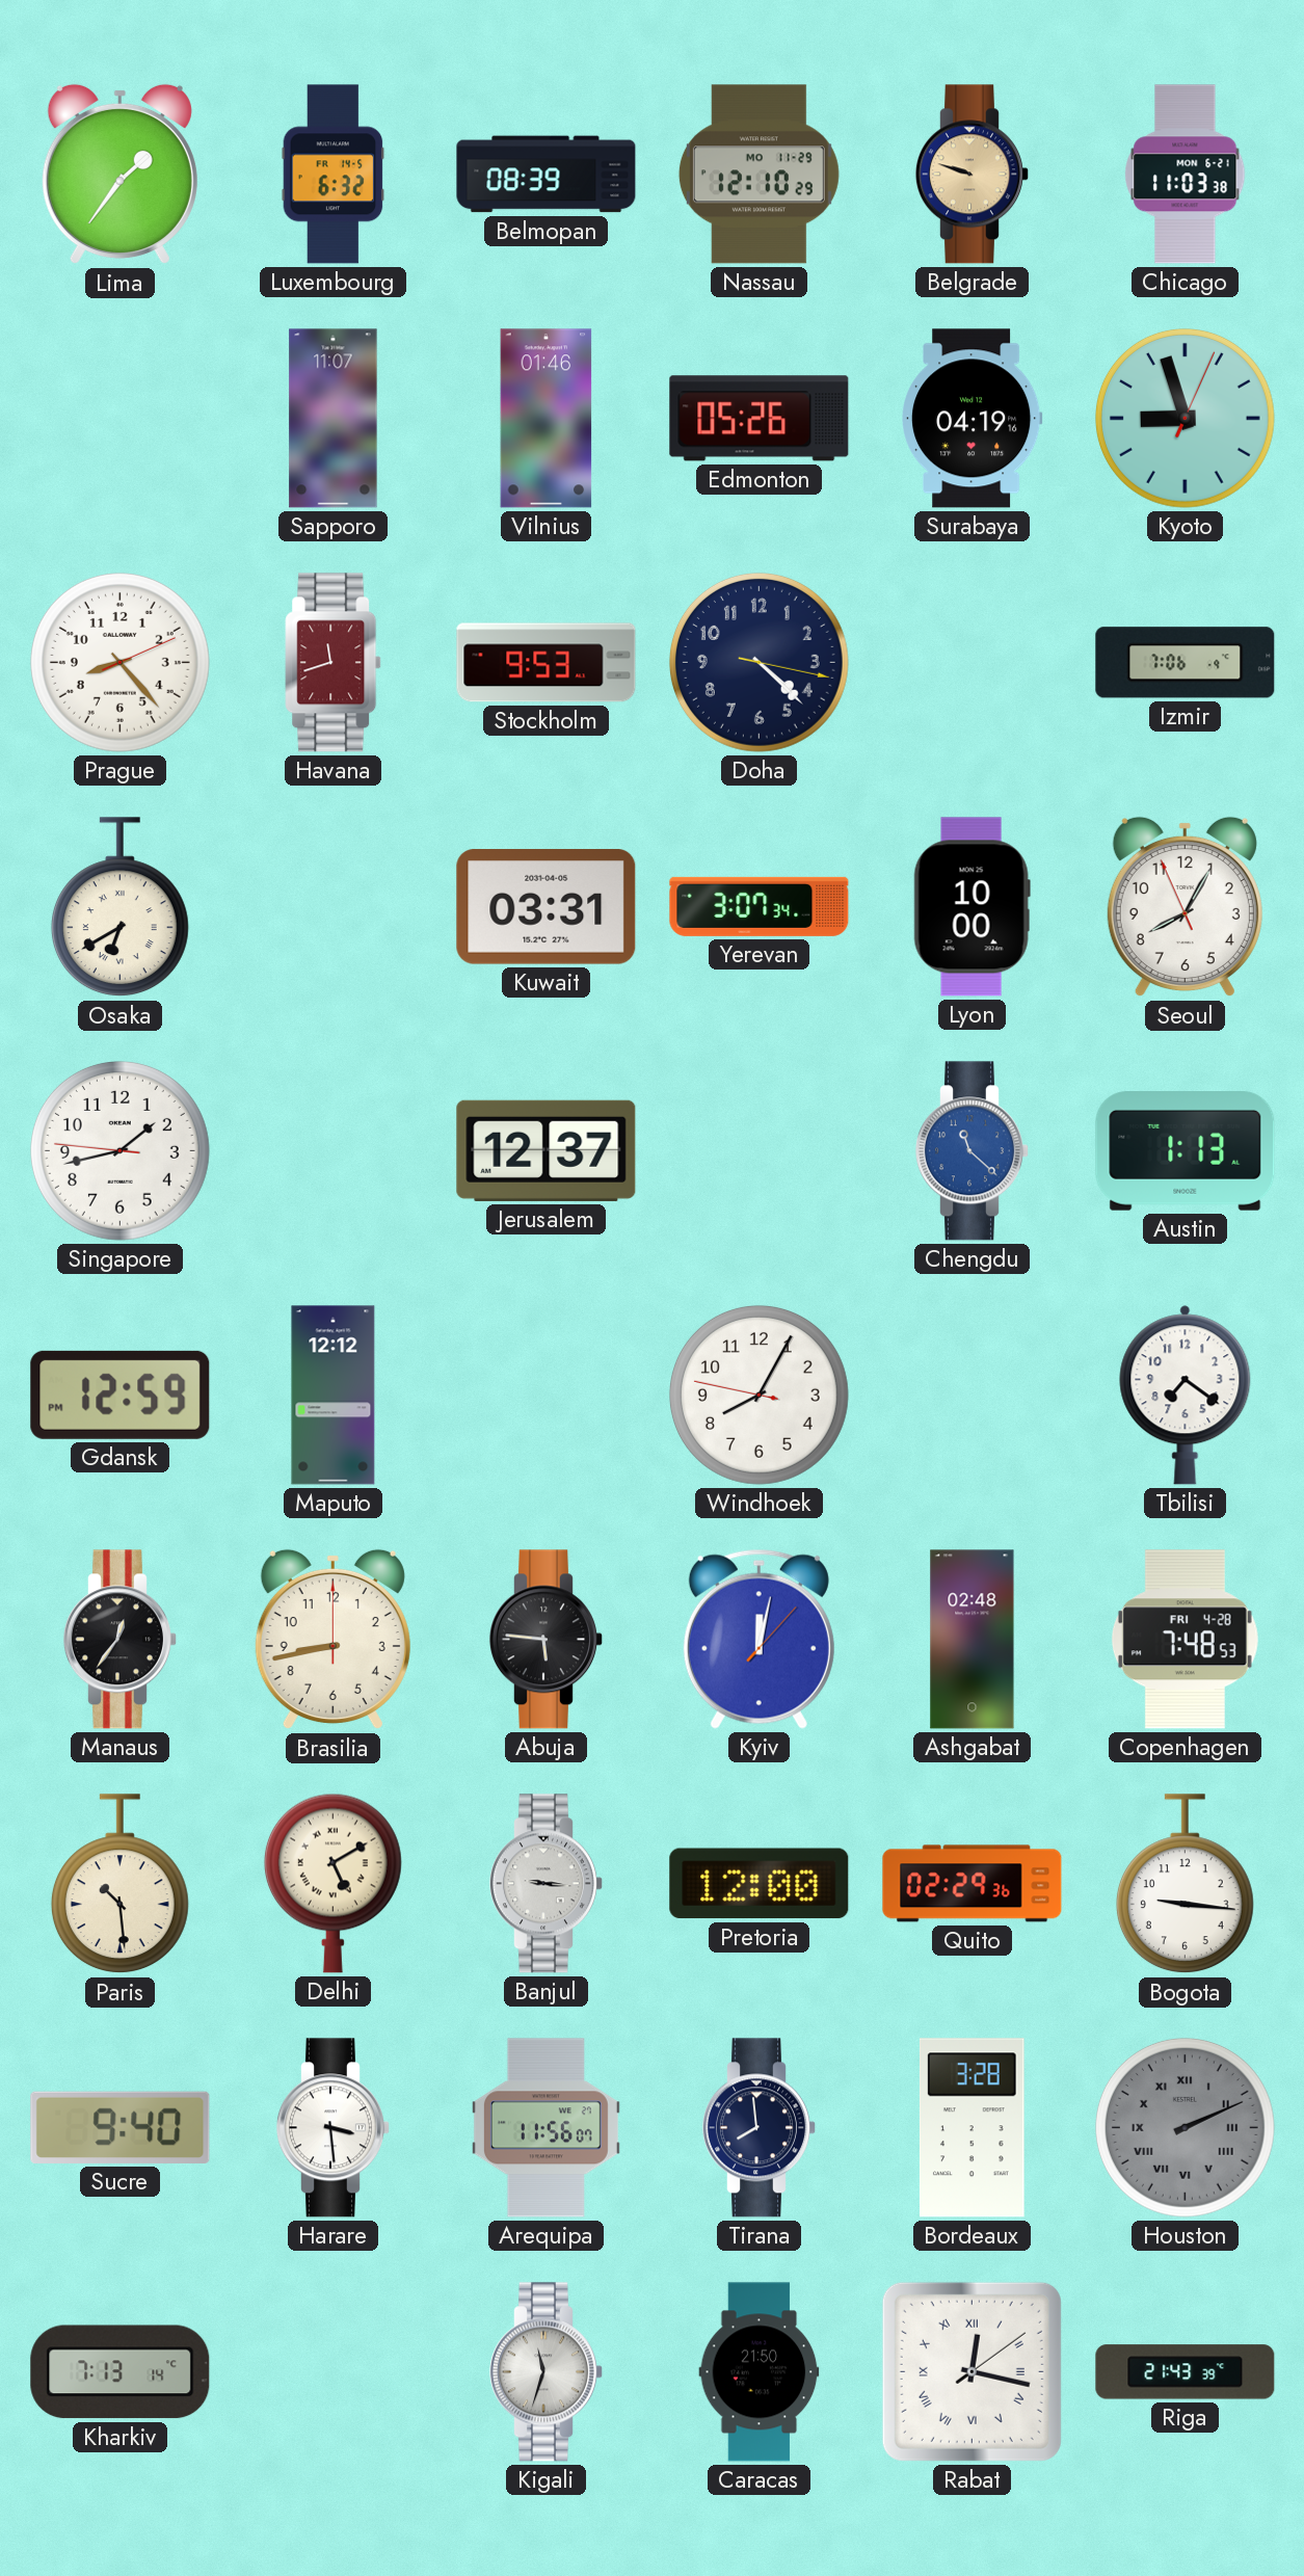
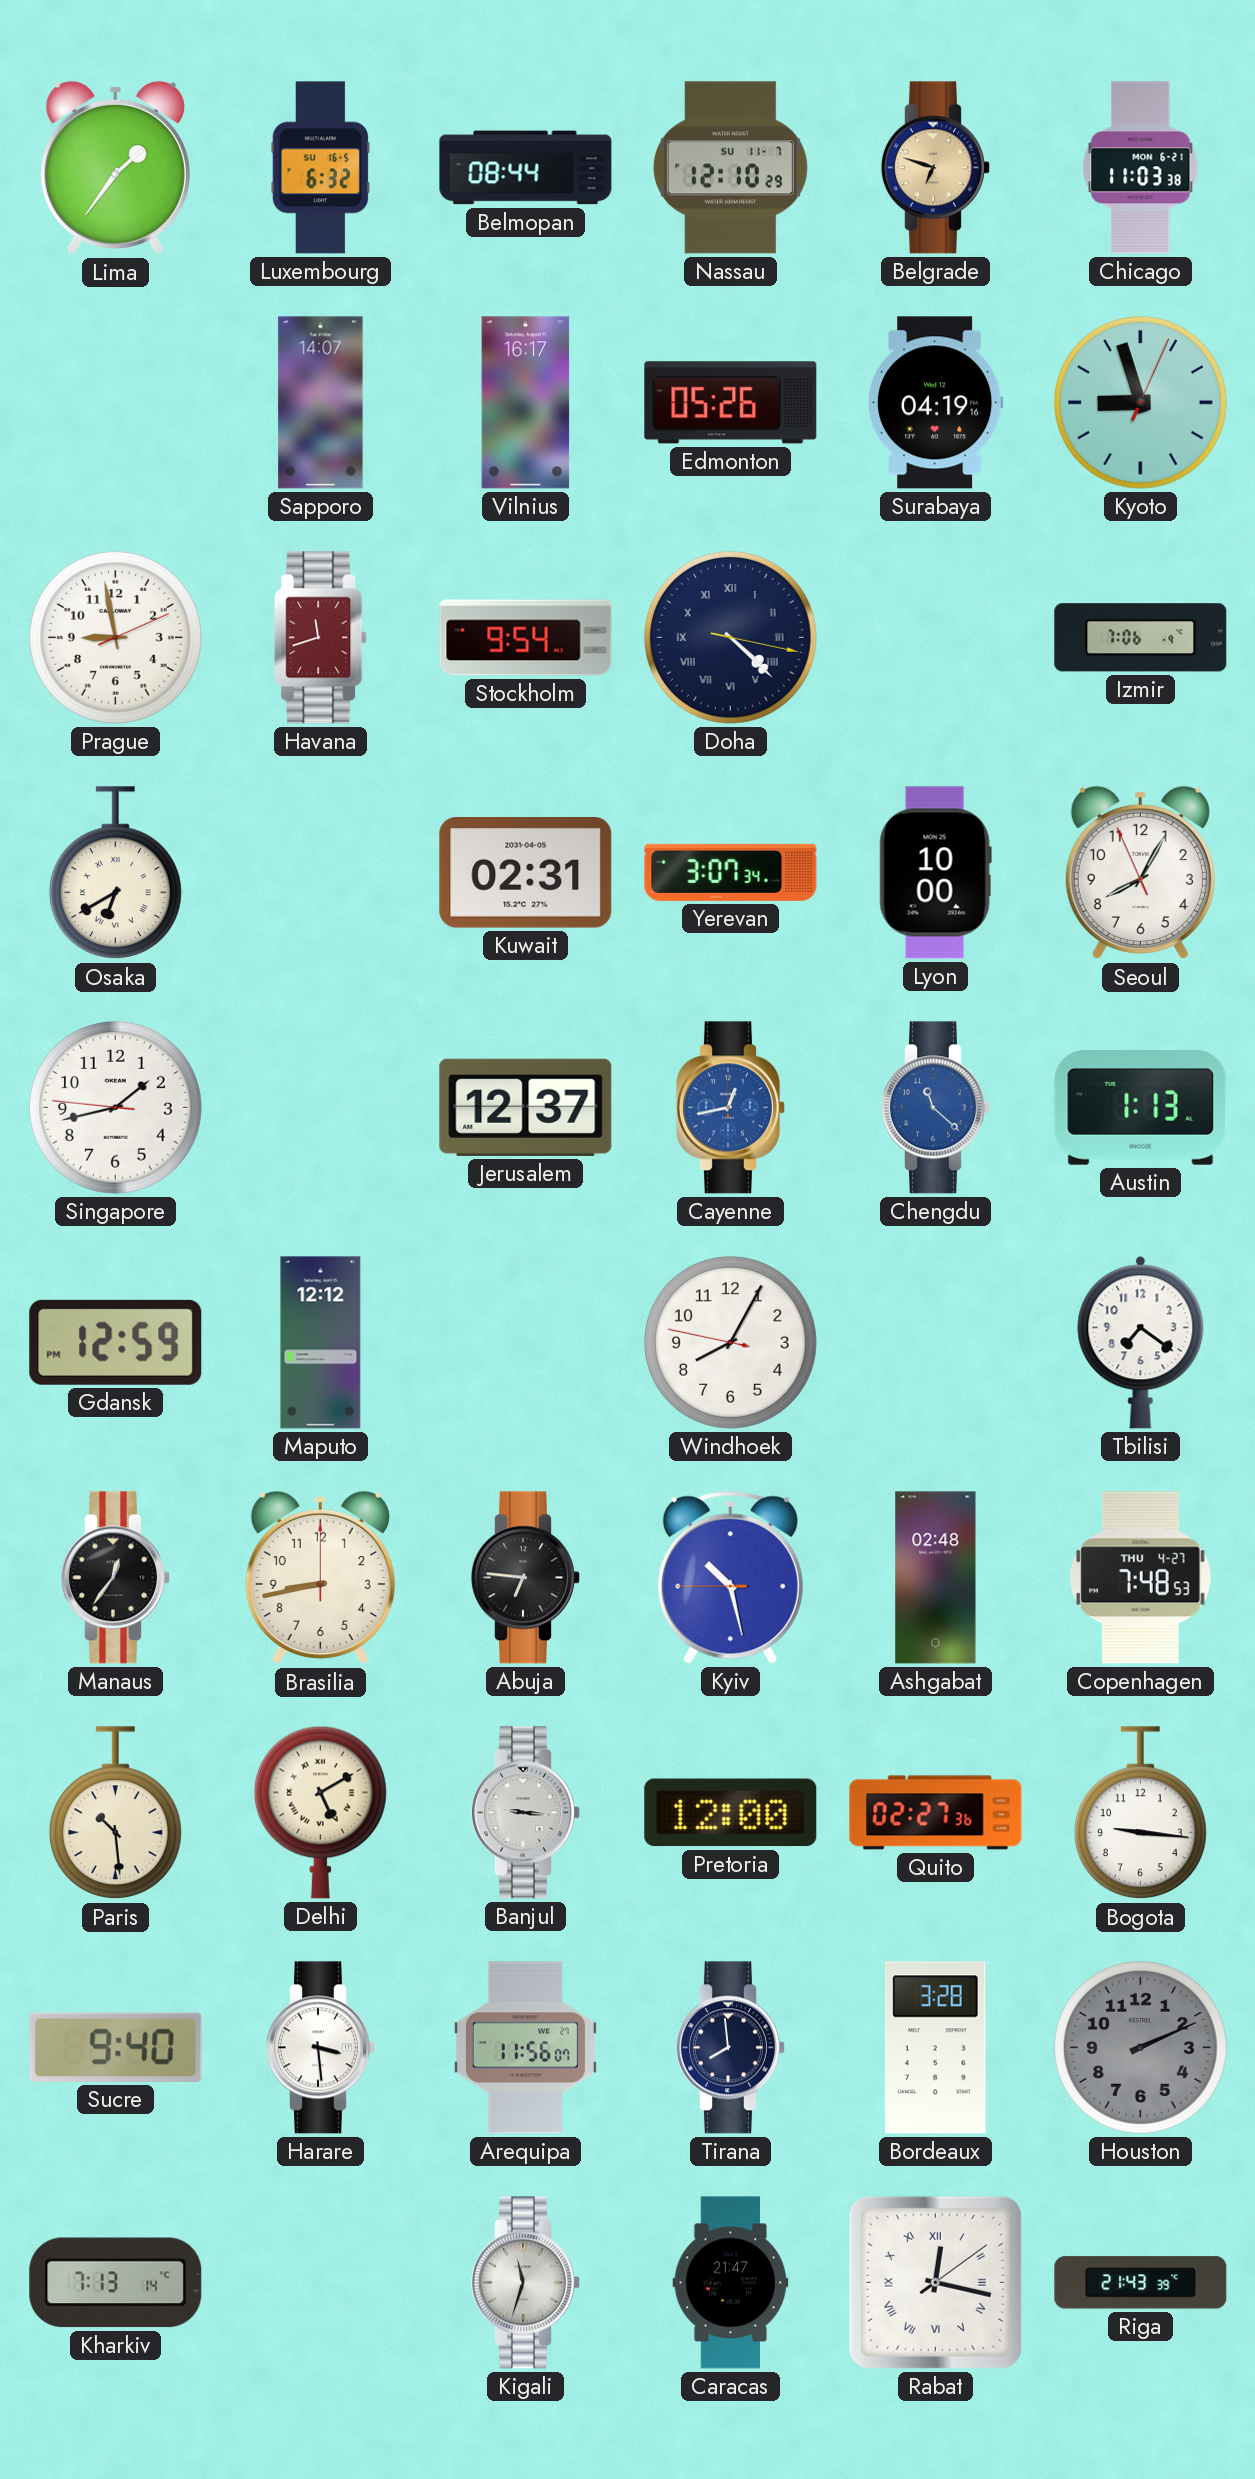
Luxembourg date: FR 14-5 -> SU 16-5 (321, 168)
Belmopan: 08:39 -> 08:44 (526, 168)
Nassau date: MO 11-29 -> SU 11-7 (730, 168)
Belgrade: 9:48 -> 6:48 (935, 168)
Sapporo: 11:07 -> 14:07 (321, 403)
Vilnius: 01:46 -> 16:17 (526, 403)
Prague: 8:23 -> 8:58 (115, 637)
Stockholm: 9:53 -> 9:54 (526, 638)
Doha numerals: Arabic -> Roman (730, 637)
Kuwait: 03:31 -> 02:31 (526, 873)
Cayenne: none -> 12:43 (730, 1108)
Abuja: 5:46 -> 6:46 (525, 1578)
Kyiv: 12:02 -> 10:27 (730, 1577)
Copenhagen date: FRI 4-28 -> THU 4-27 (1140, 1578)
Quito: 02:29 -> 02:27 (936, 1813)
Houston numerals: Roman -> Arabic (1140, 2047)
Caracas: 21:50 -> 21:47 (731, 2283)
